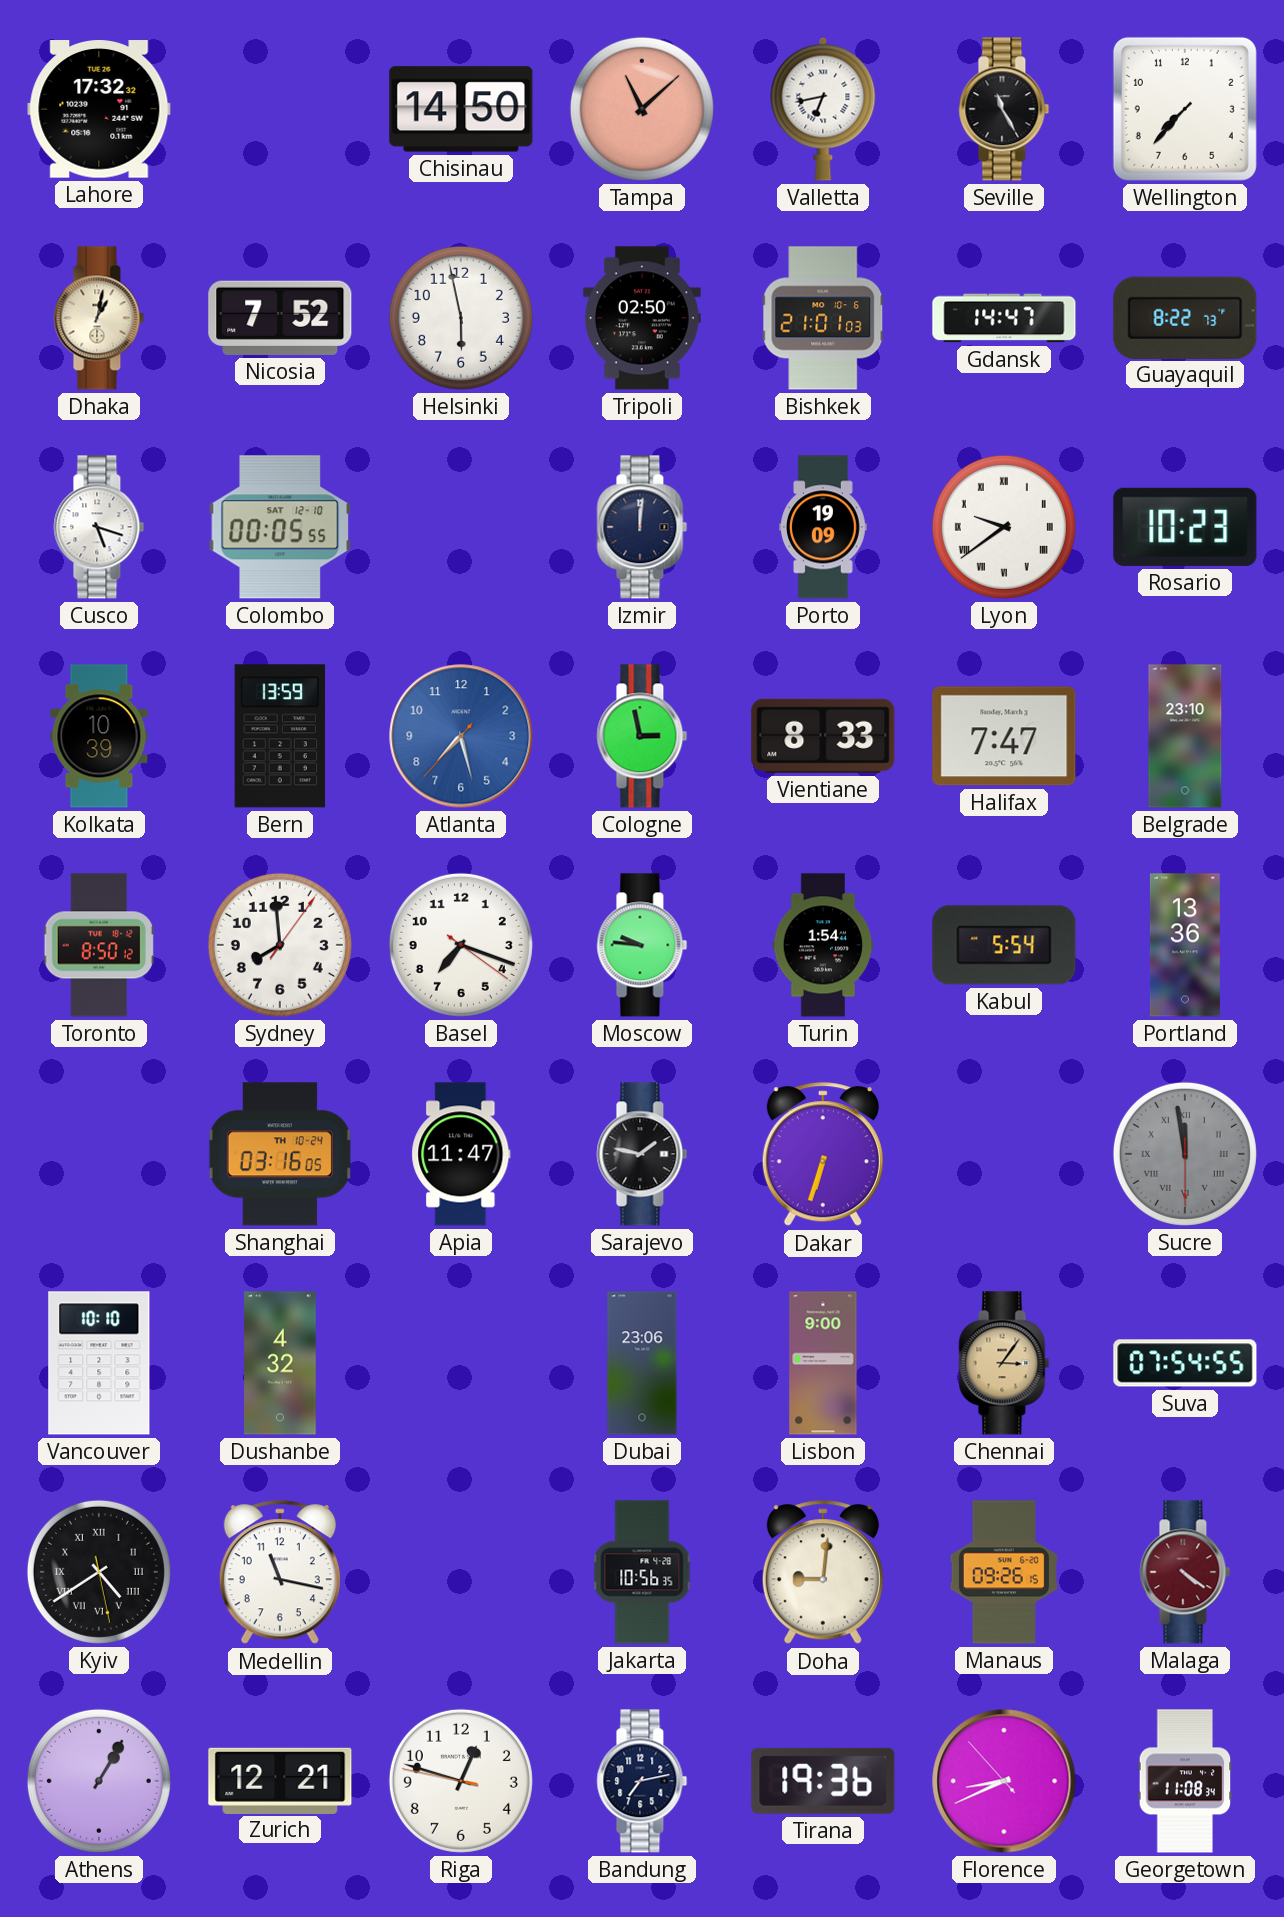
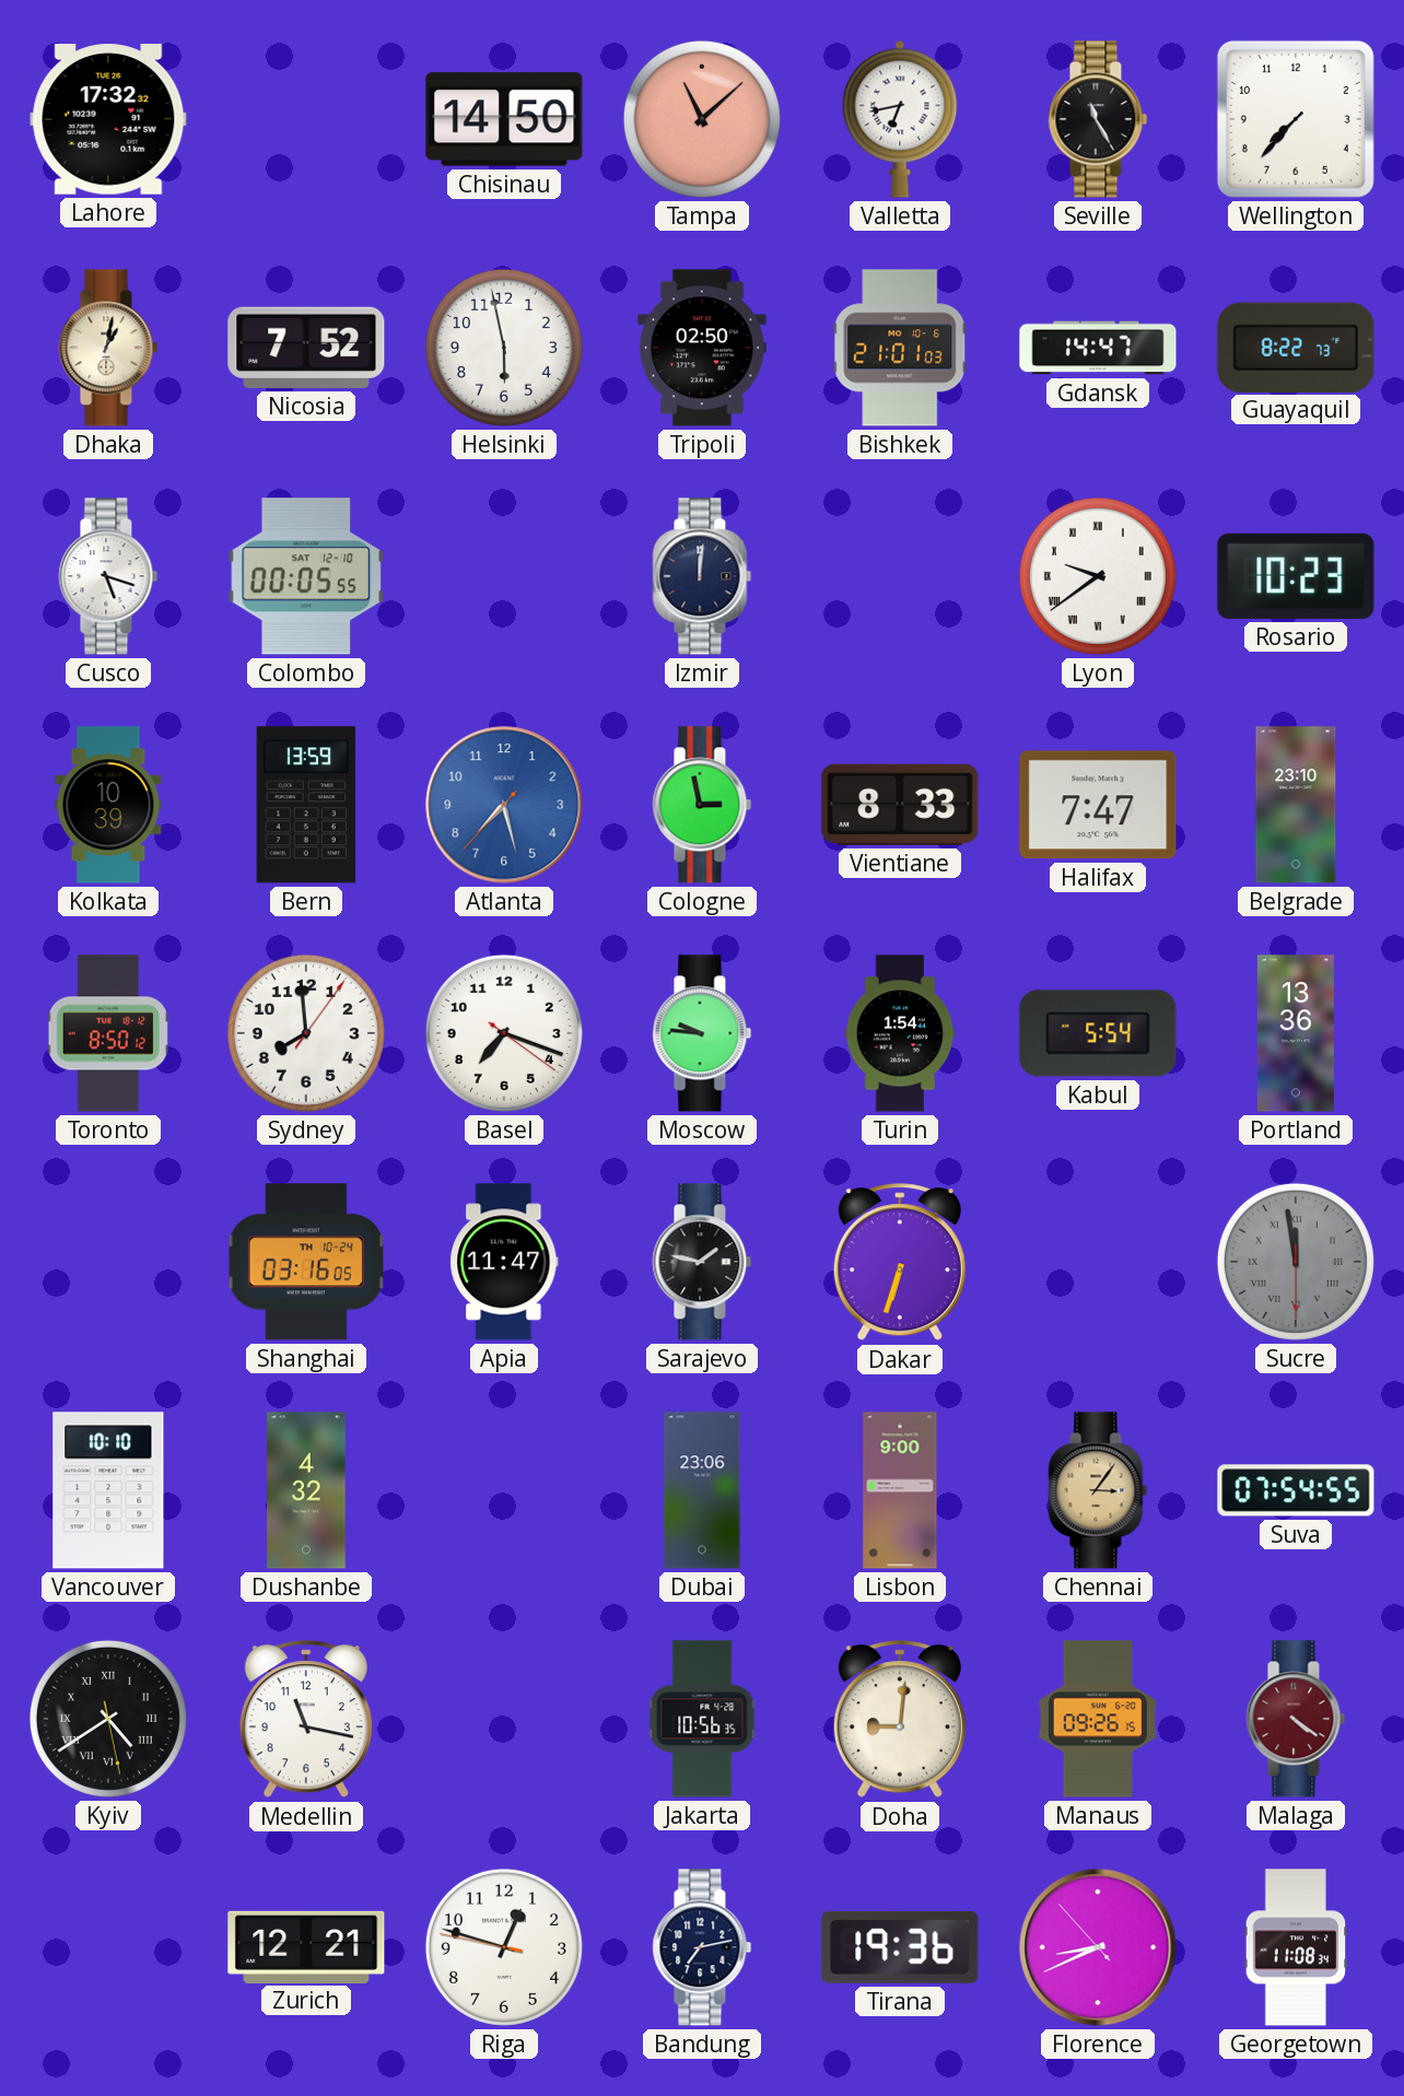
Porto: 19:09 -> none (823, 527)
Athens: 1:05 -> none (99, 1781)
